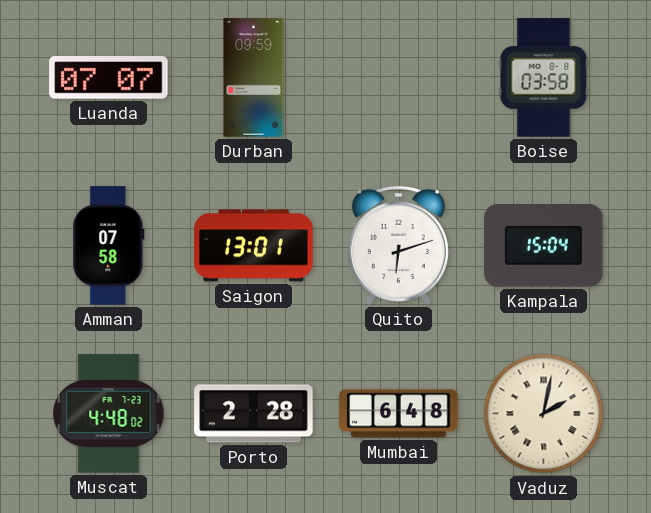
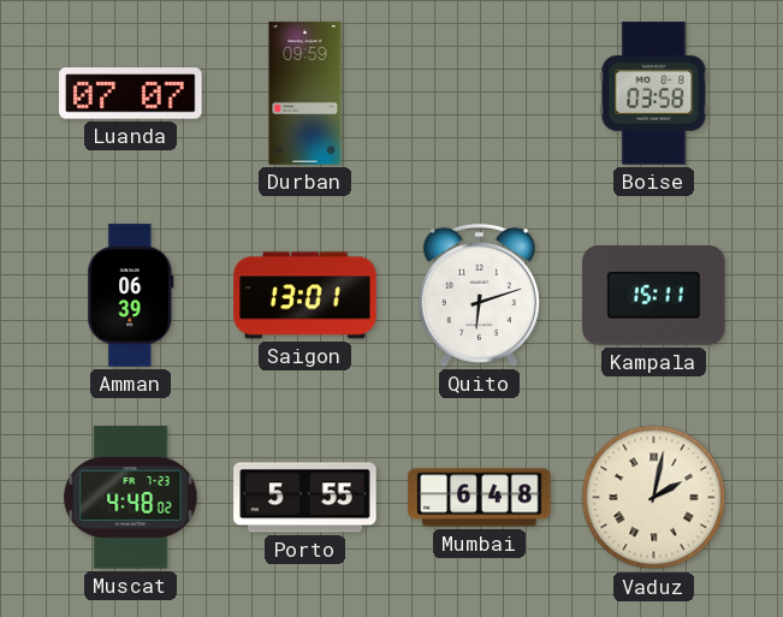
Amman: 07:58 -> 06:39 (131, 296)
Kampala: 15:04 -> 15:11 (654, 296)
Porto: 2:28 -> 5:55 (306, 498)
